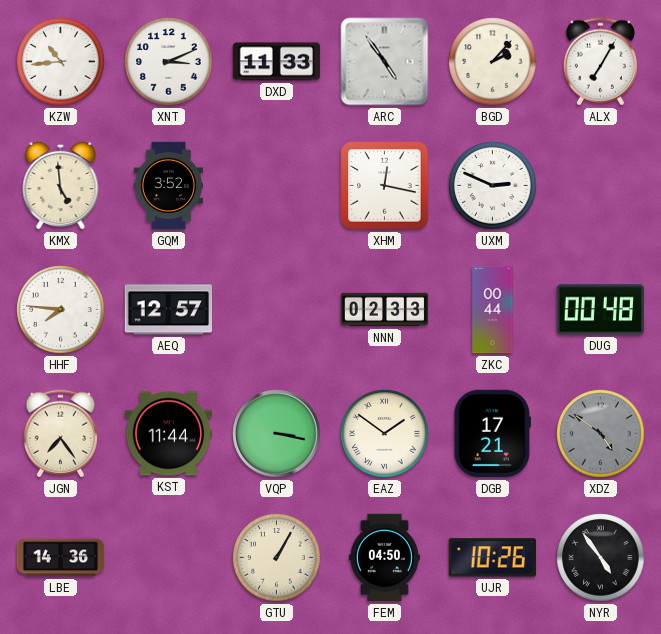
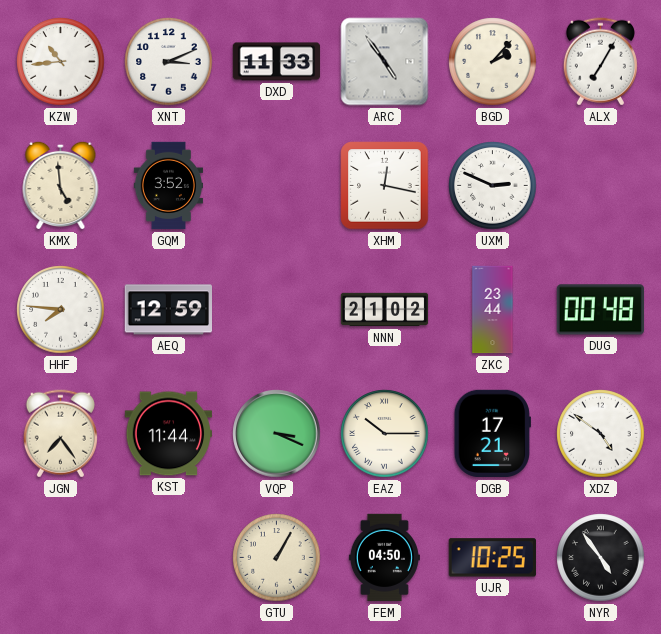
AEQ: 12:57 -> 12:59 (168, 310)
NNN: 02:33 -> 21:02 (385, 310)
ZKC: 00:44 -> 23:44 (493, 310)
VQP: 3:17 -> 3:19 (277, 434)
EAZ: 1:51 -> 10:15 (385, 434)
XDZ dial: grey -> white (601, 434)
LBE: 14:36 -> none (61, 558)
UJR: 10:26 -> 10:25 (492, 558)
